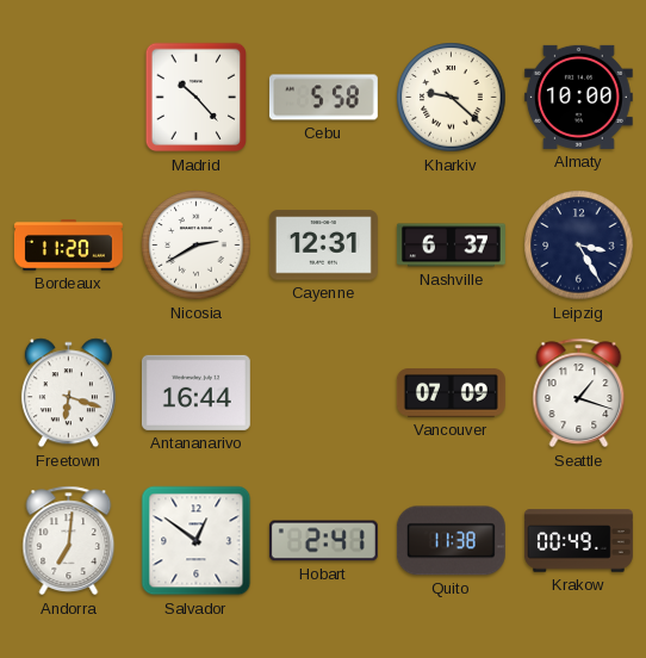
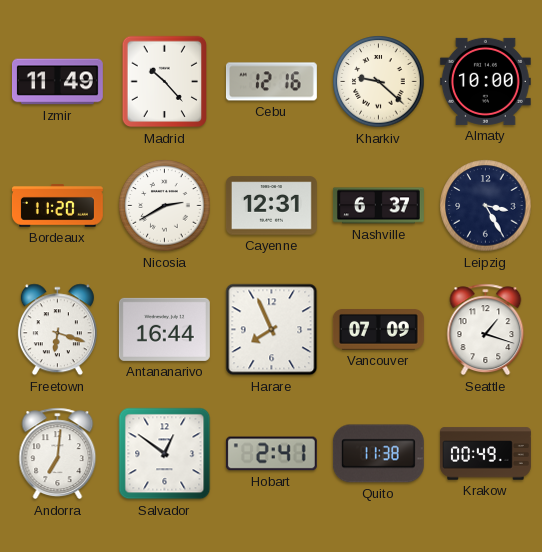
Izmir: none -> 11:49 (57, 82)
Cebu: 5:58 -> 12:16 (271, 82)
Harare: none -> 7:56 (272, 330)
